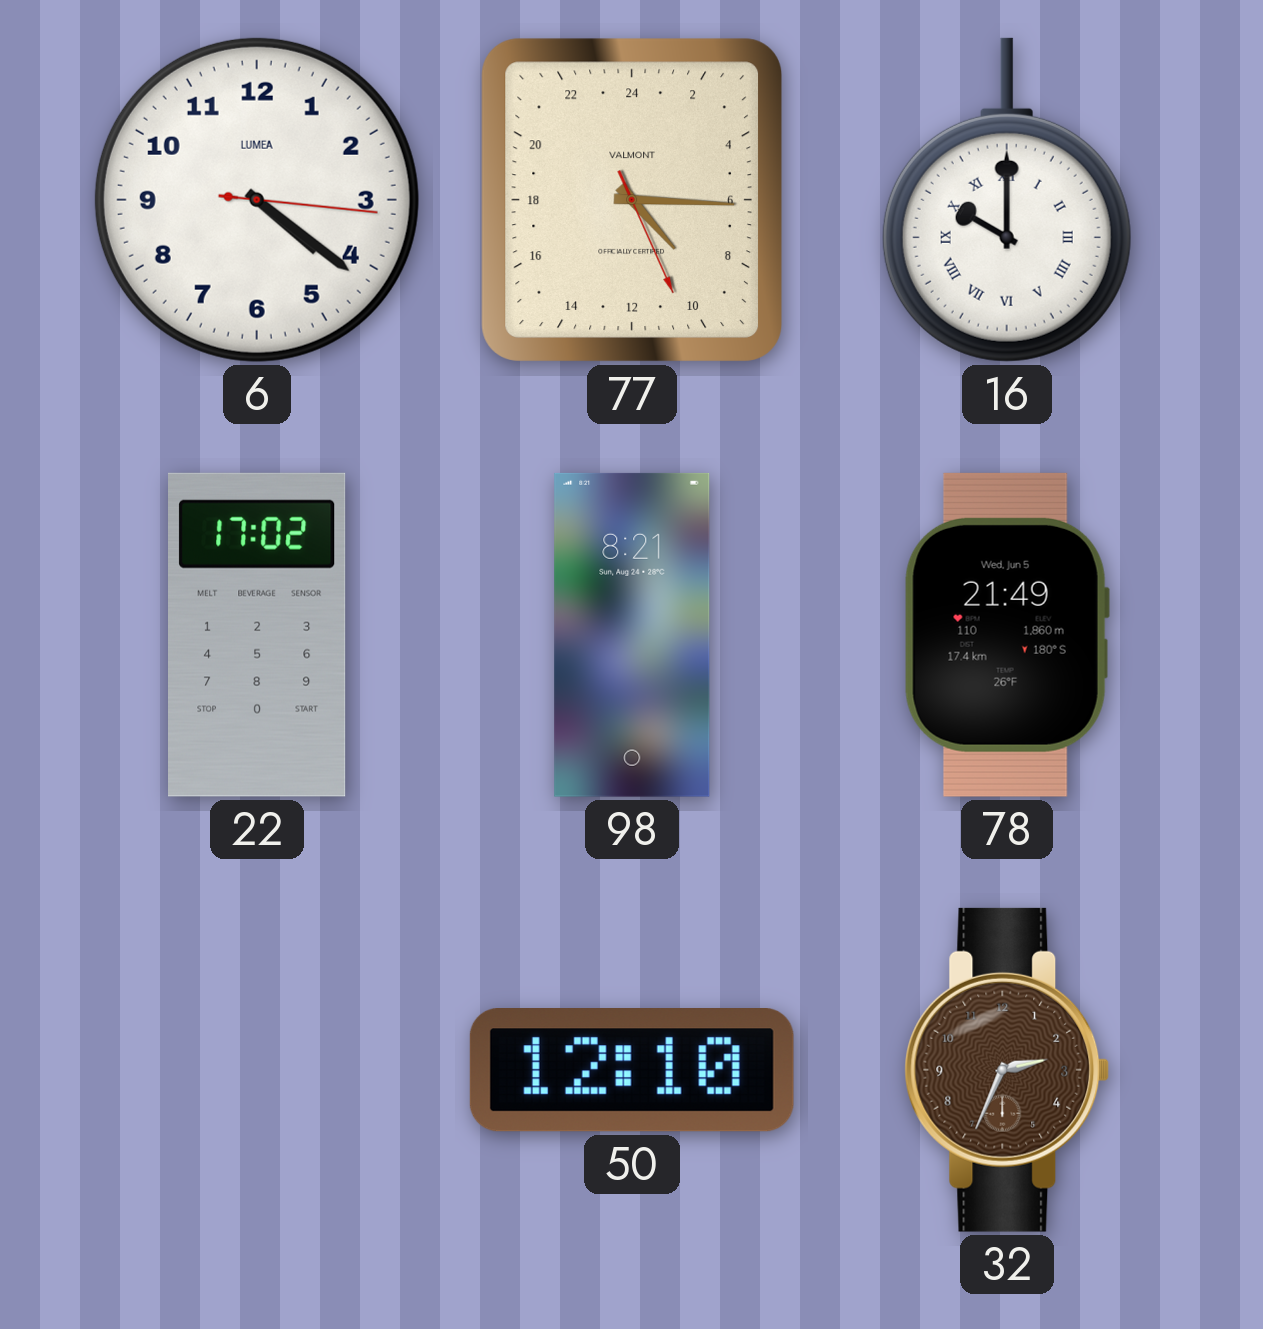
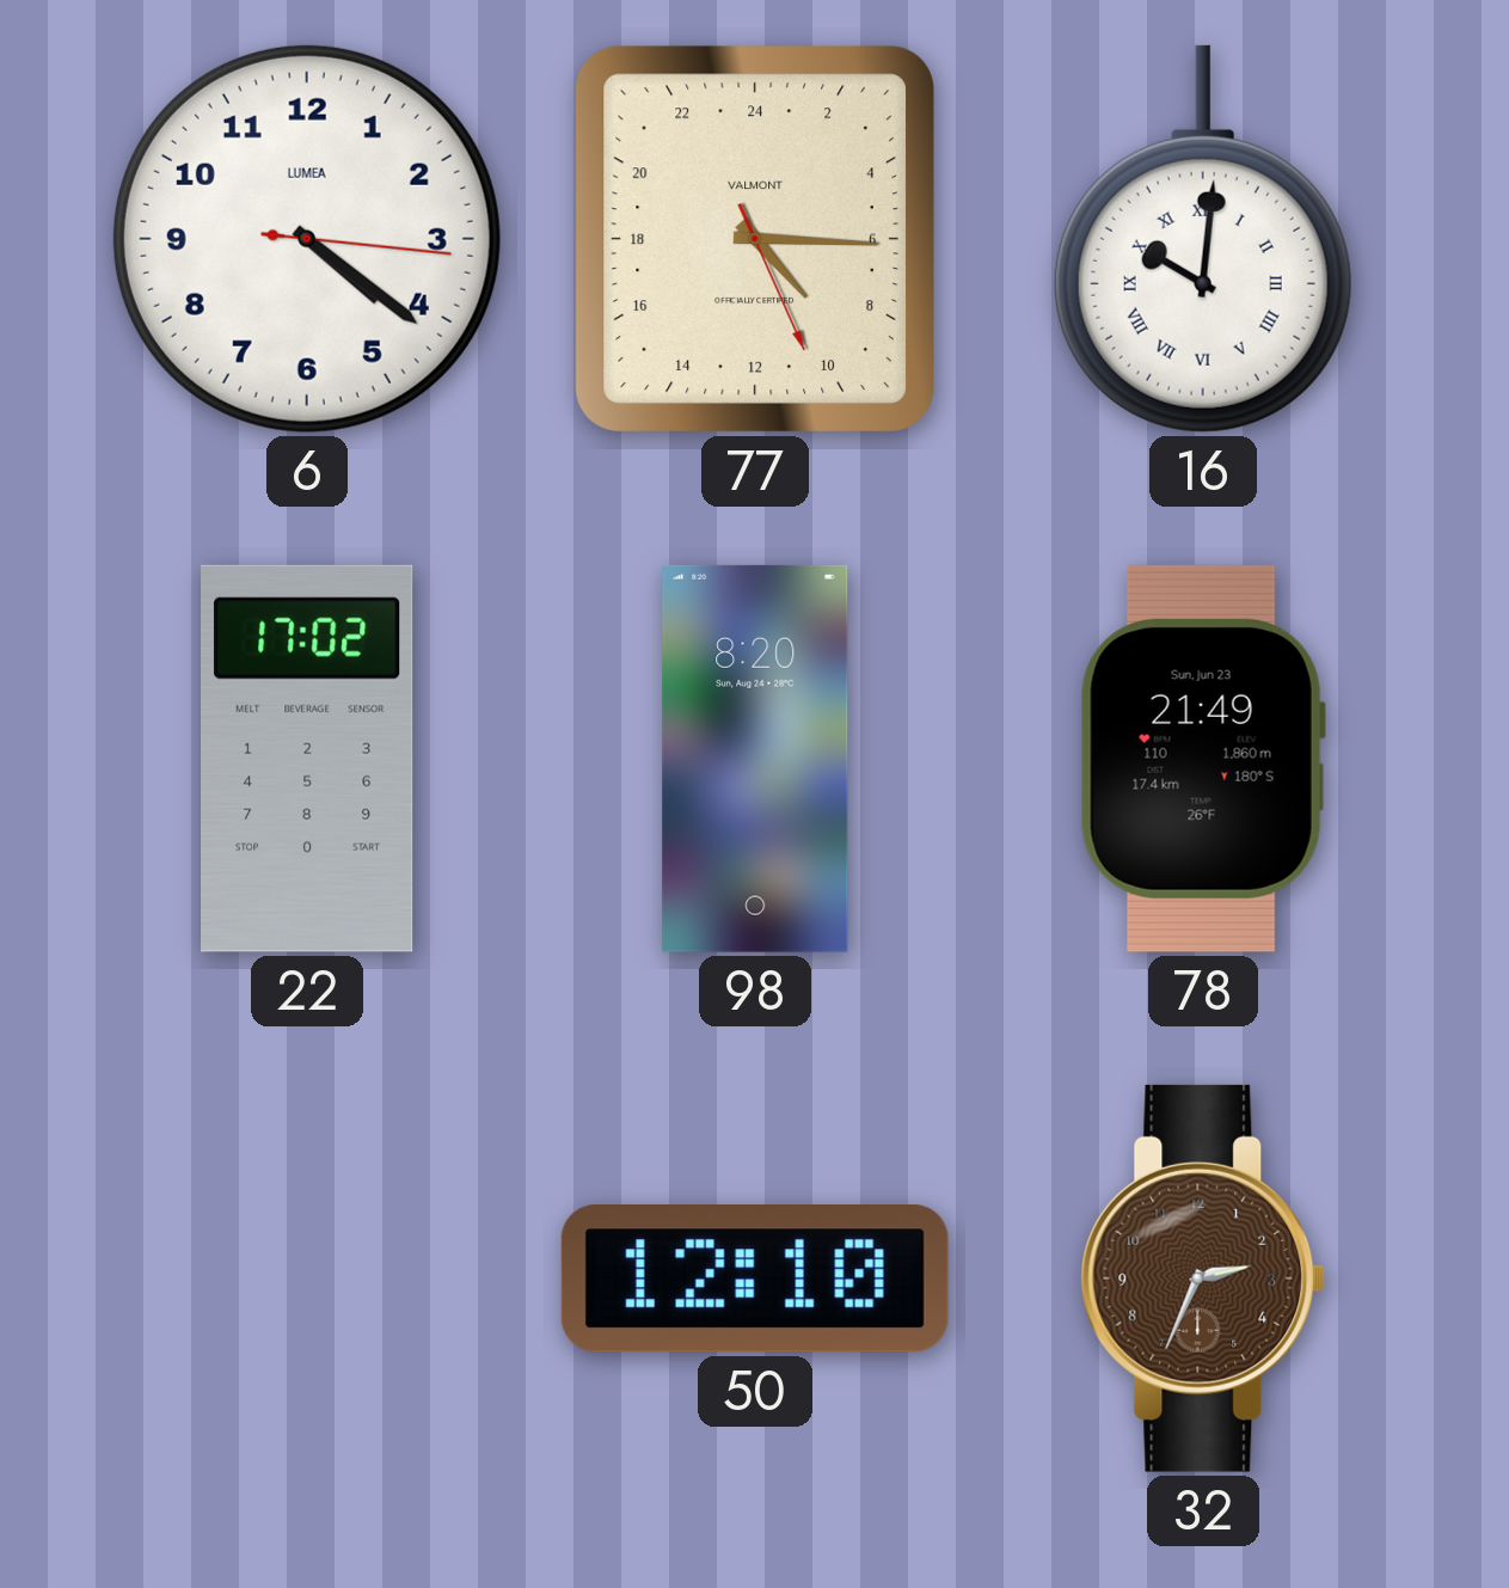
16: 10:00 -> 10:01 (1203, 239)
98: 8:21 -> 8:20 (755, 759)
78 date: Wed, Jun 5 -> Sun, Jun 23 (1203, 759)
